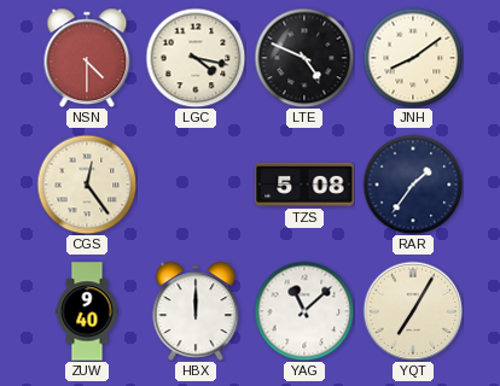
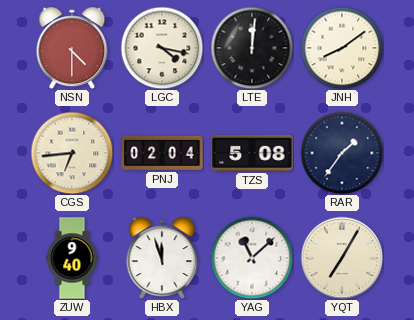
LTE: 4:49 -> 12:01 (252, 48)
CGS: 12:24 -> 6:44 (72, 153)
PNJ: none -> 02:04 (162, 153)
HBX: 12:00 -> 11:57 (162, 258)
